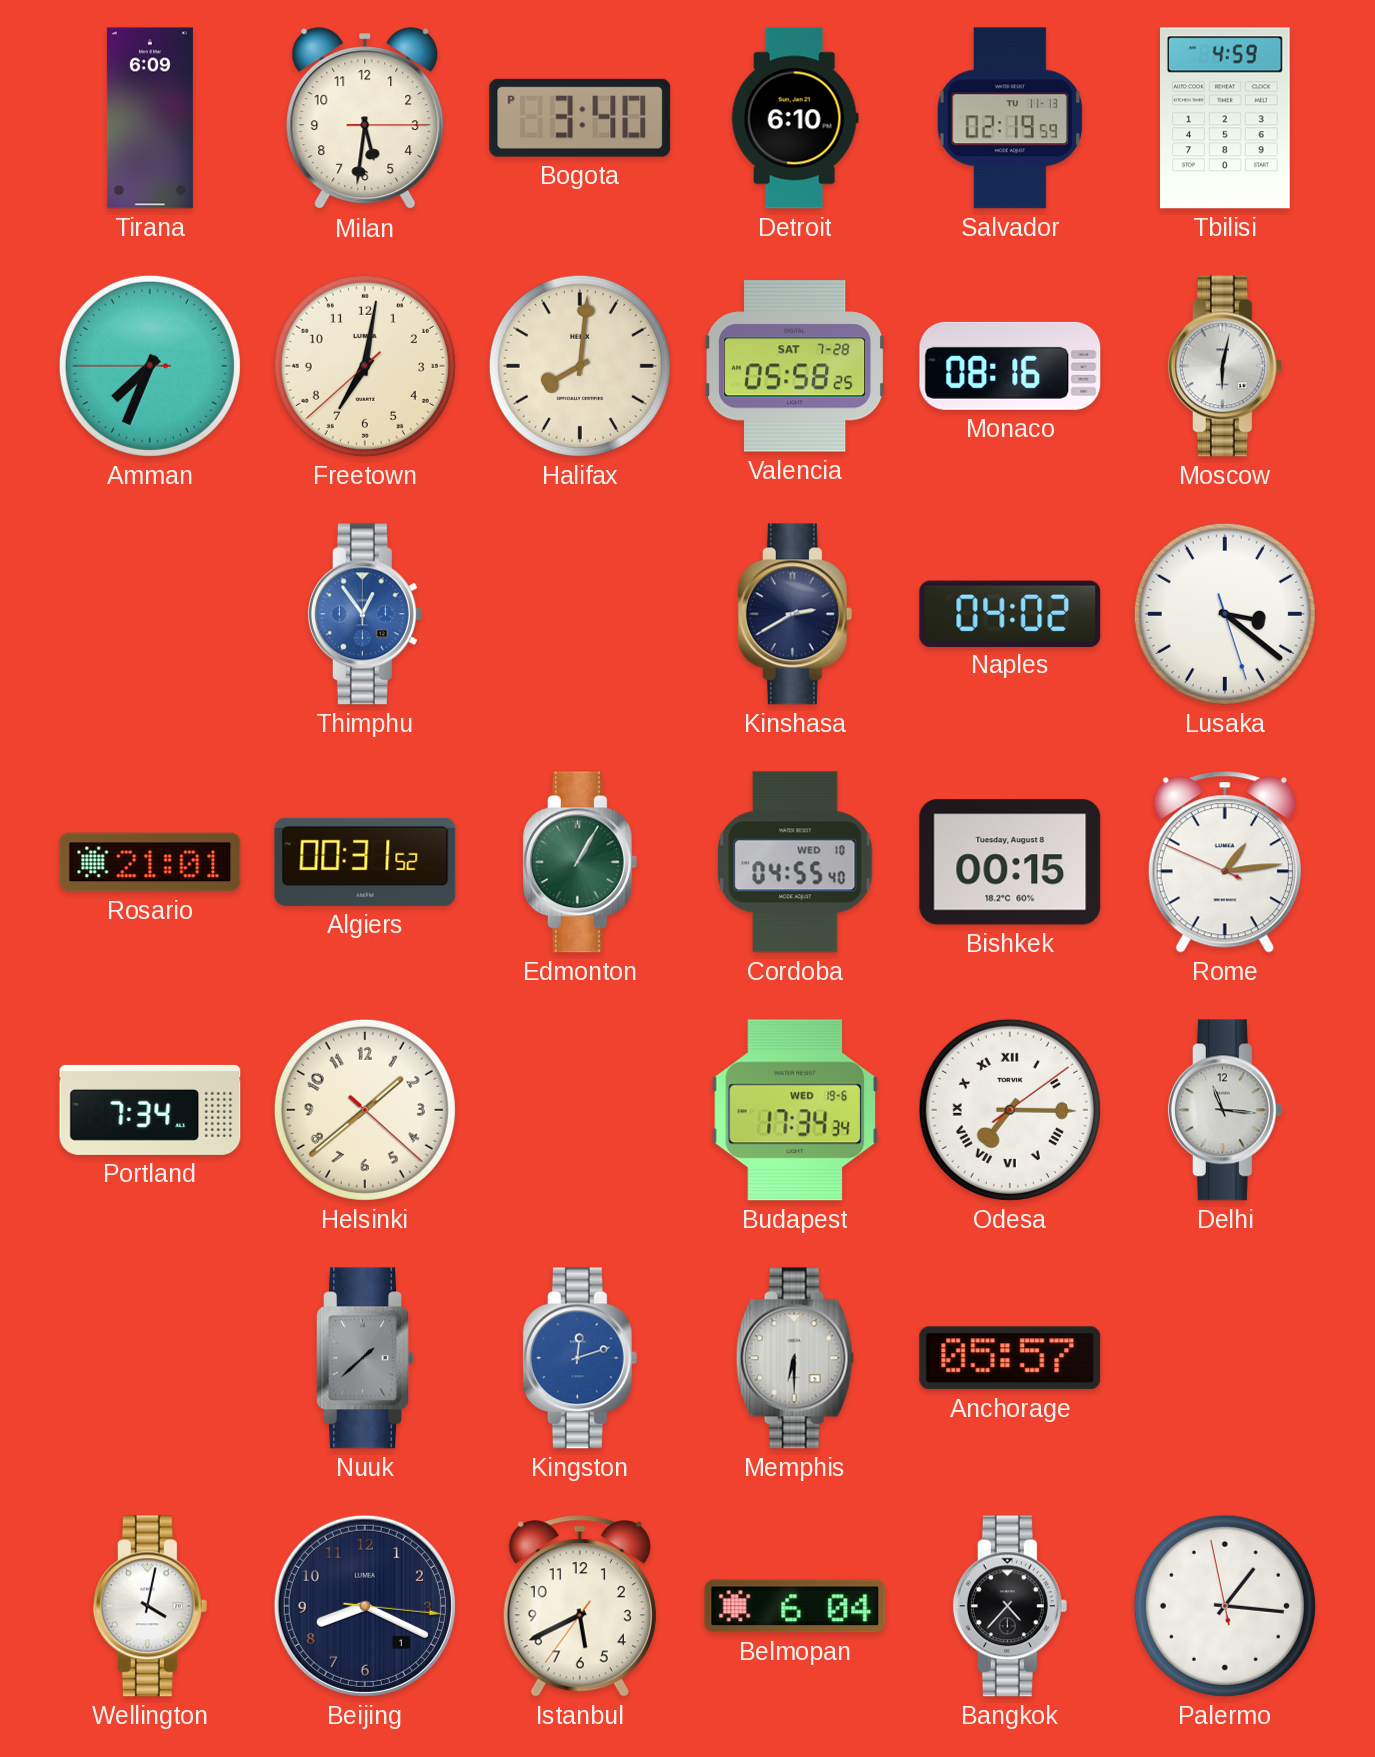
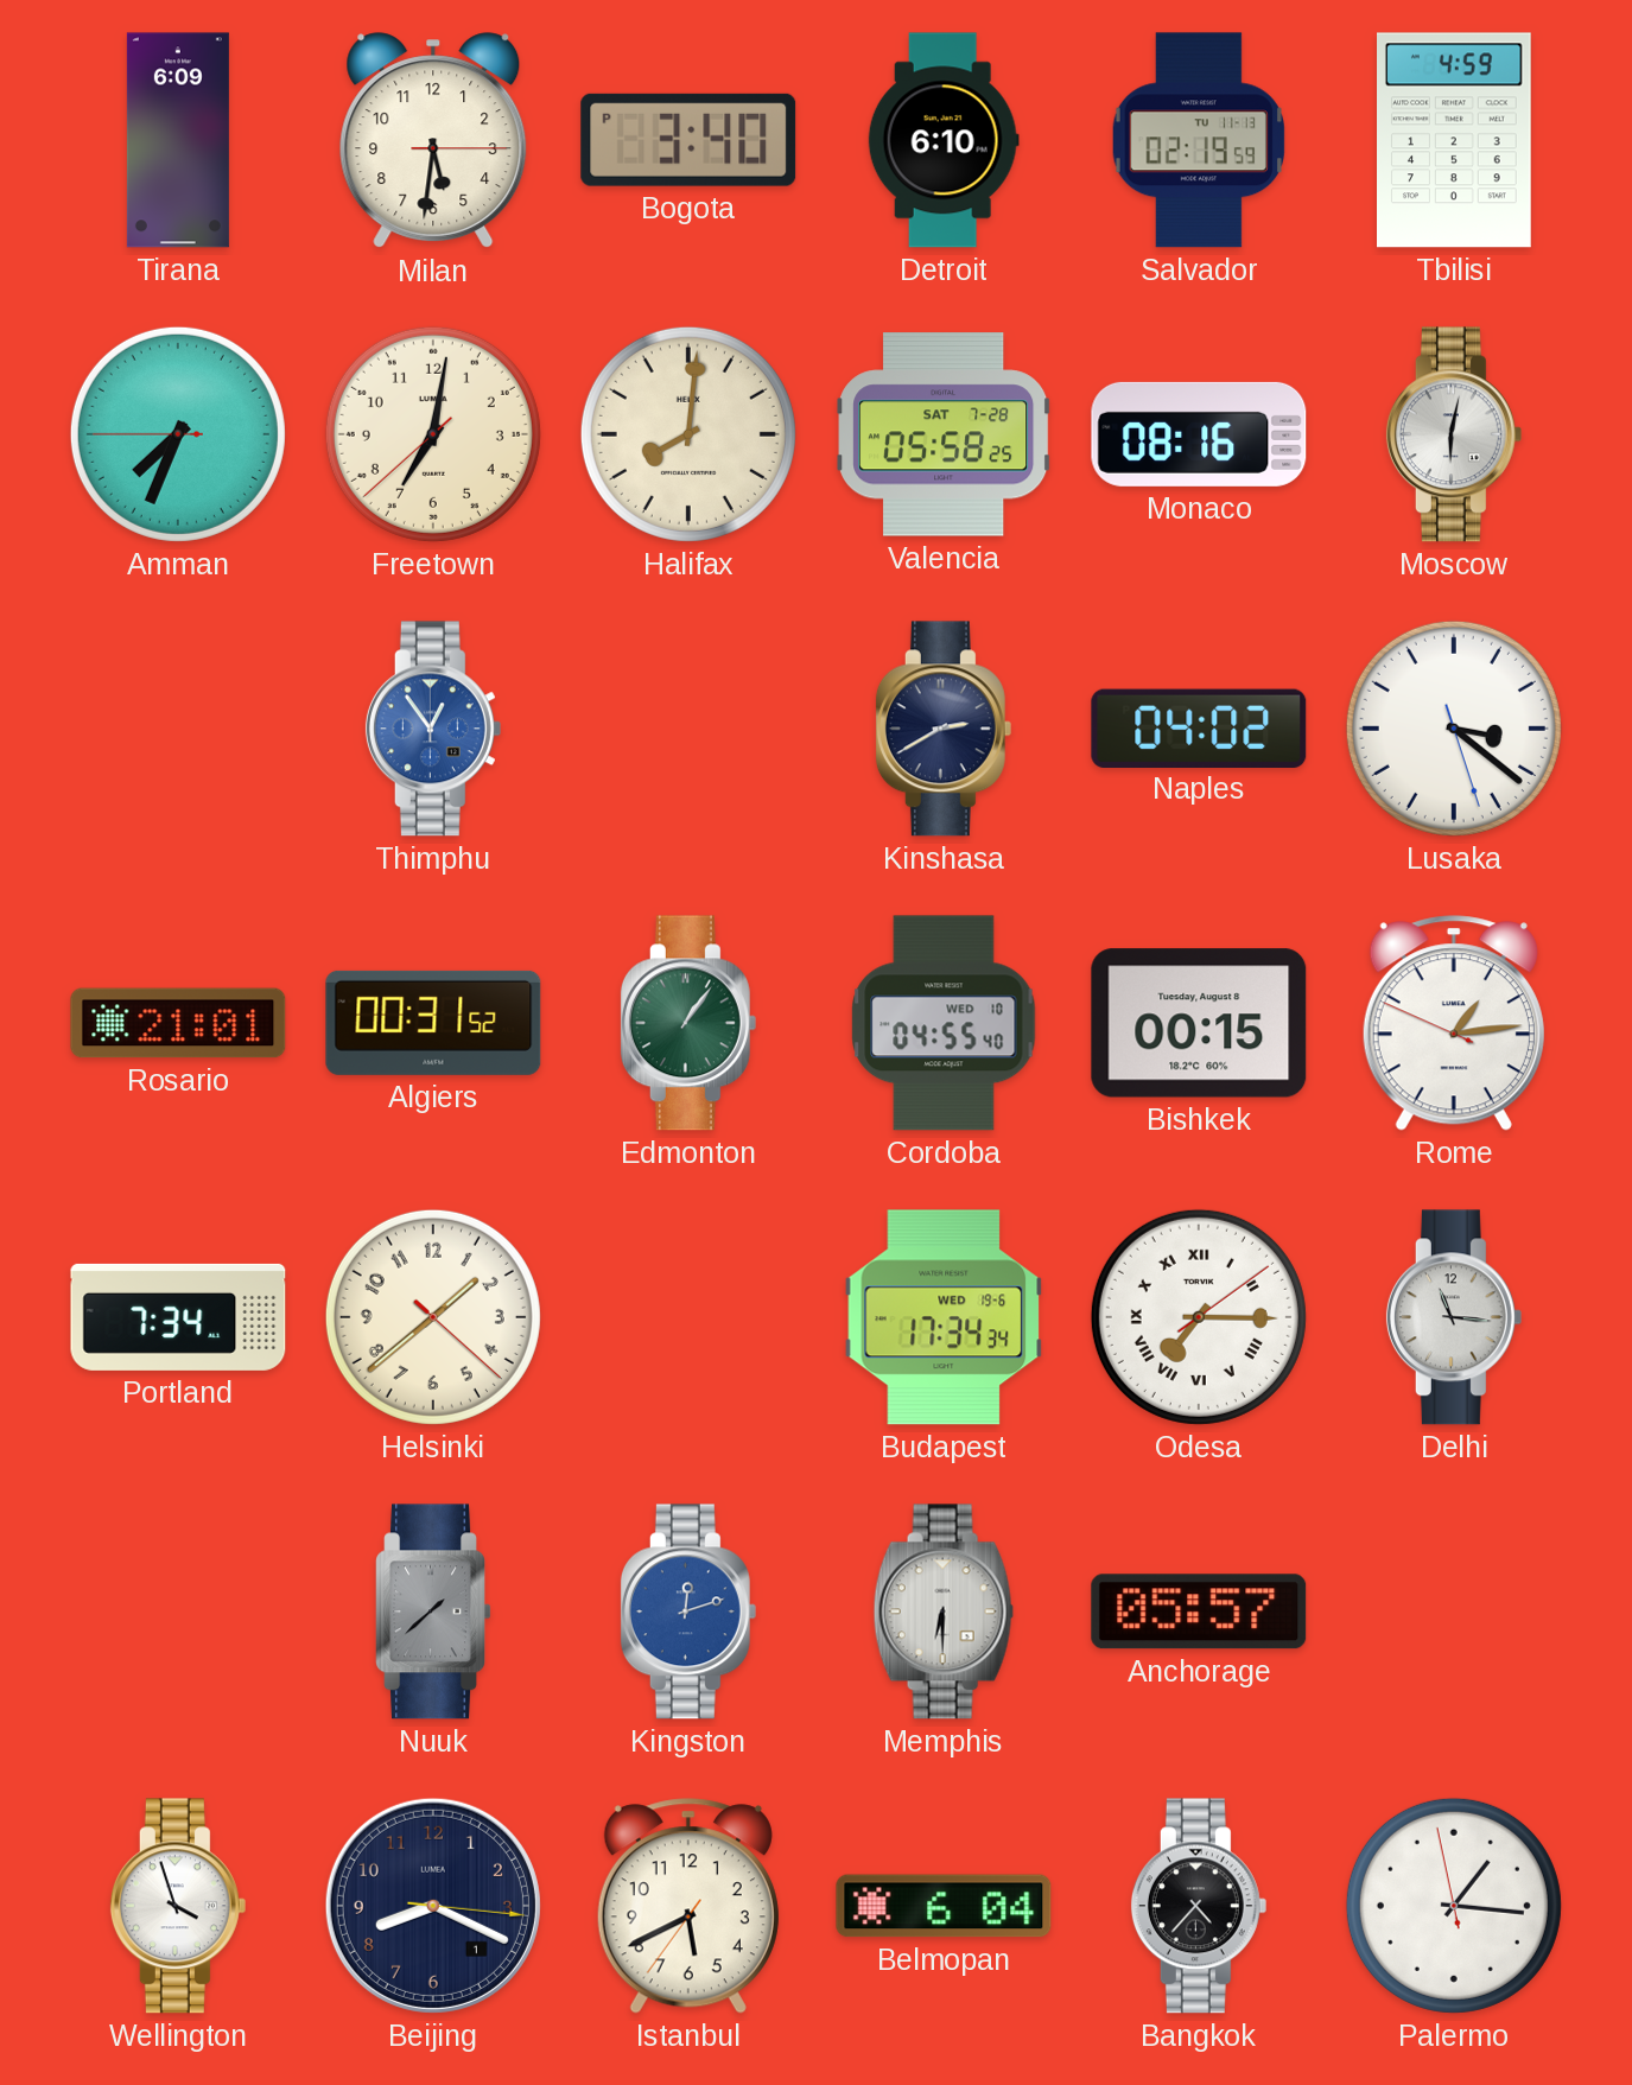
Edmonton: 1:05 -> 1:06 (688, 1023)
Wellington: 4:02 -> 3:57 (178, 1906)
